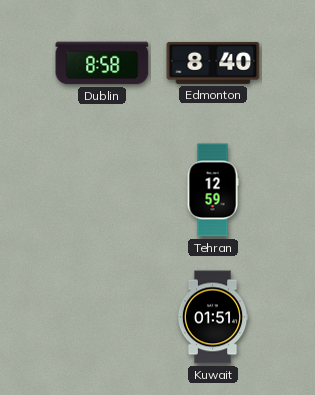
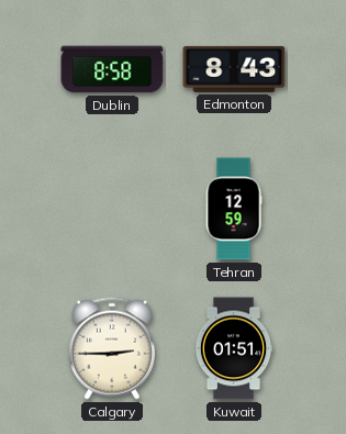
Edmonton: 8:40 -> 8:43 (234, 69)
Calgary: none -> 2:45 (112, 348)
